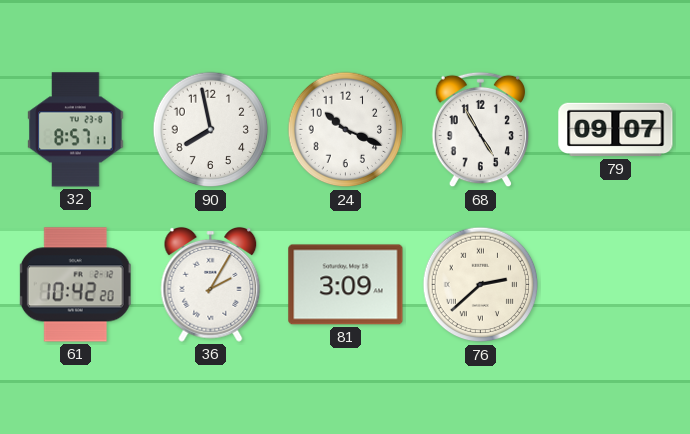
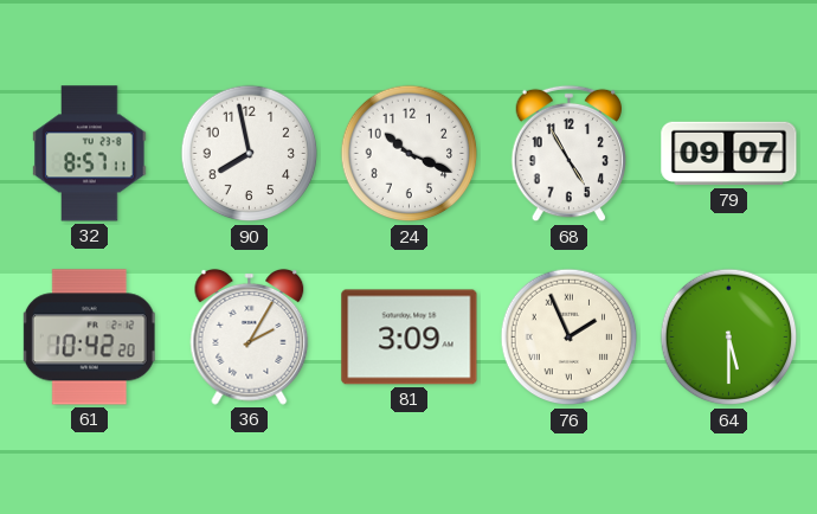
76: 2:38 -> 1:56 (570, 338)
64: none -> 5:30 (729, 338)
